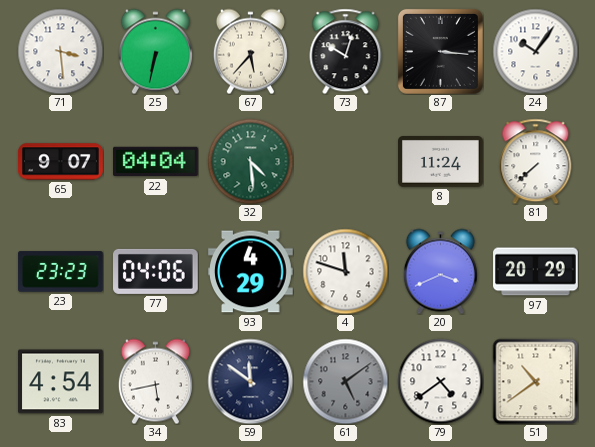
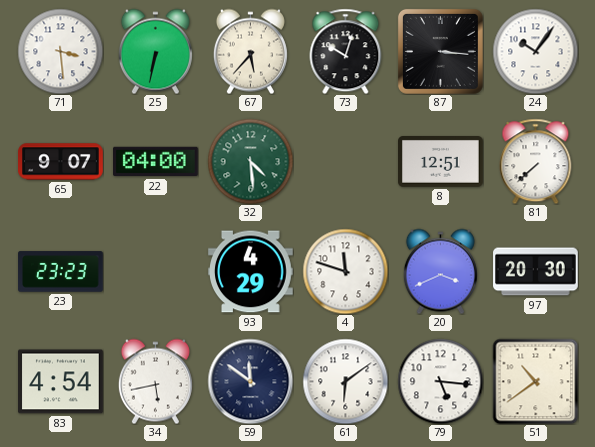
22: 04:04 -> 04:00 (156, 162)
8: 11:24 -> 12:51 (441, 162)
77: 04:06 -> none (156, 271)
97: 20:29 -> 20:30 (536, 272)
61: 5:09 -> 6:09 (345, 381)
61 dial: grey -> white (345, 381)
79: 4:39 -> 5:16 (440, 381)
